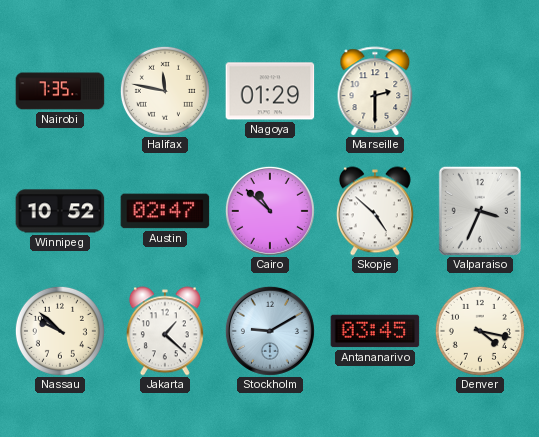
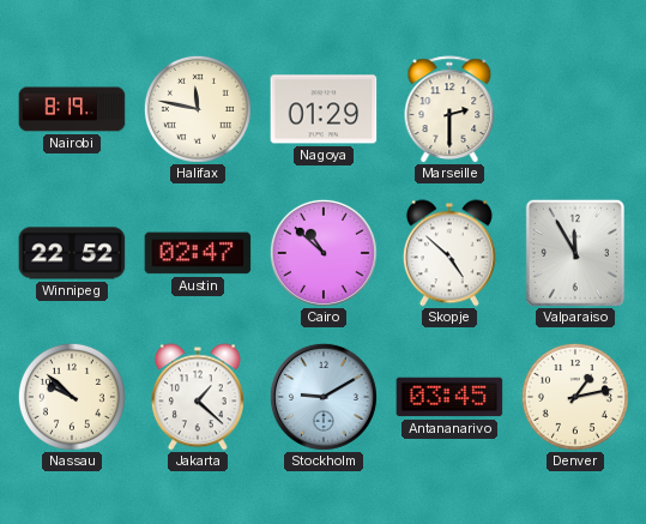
Nairobi: 7:35 -> 8:19 (72, 109)
Winnipeg: 10:52 -> 22:52 (72, 253)
Valparaiso: 3:34 -> 11:55 (575, 253)
Denver: 4:17 -> 1:13 (575, 397)
